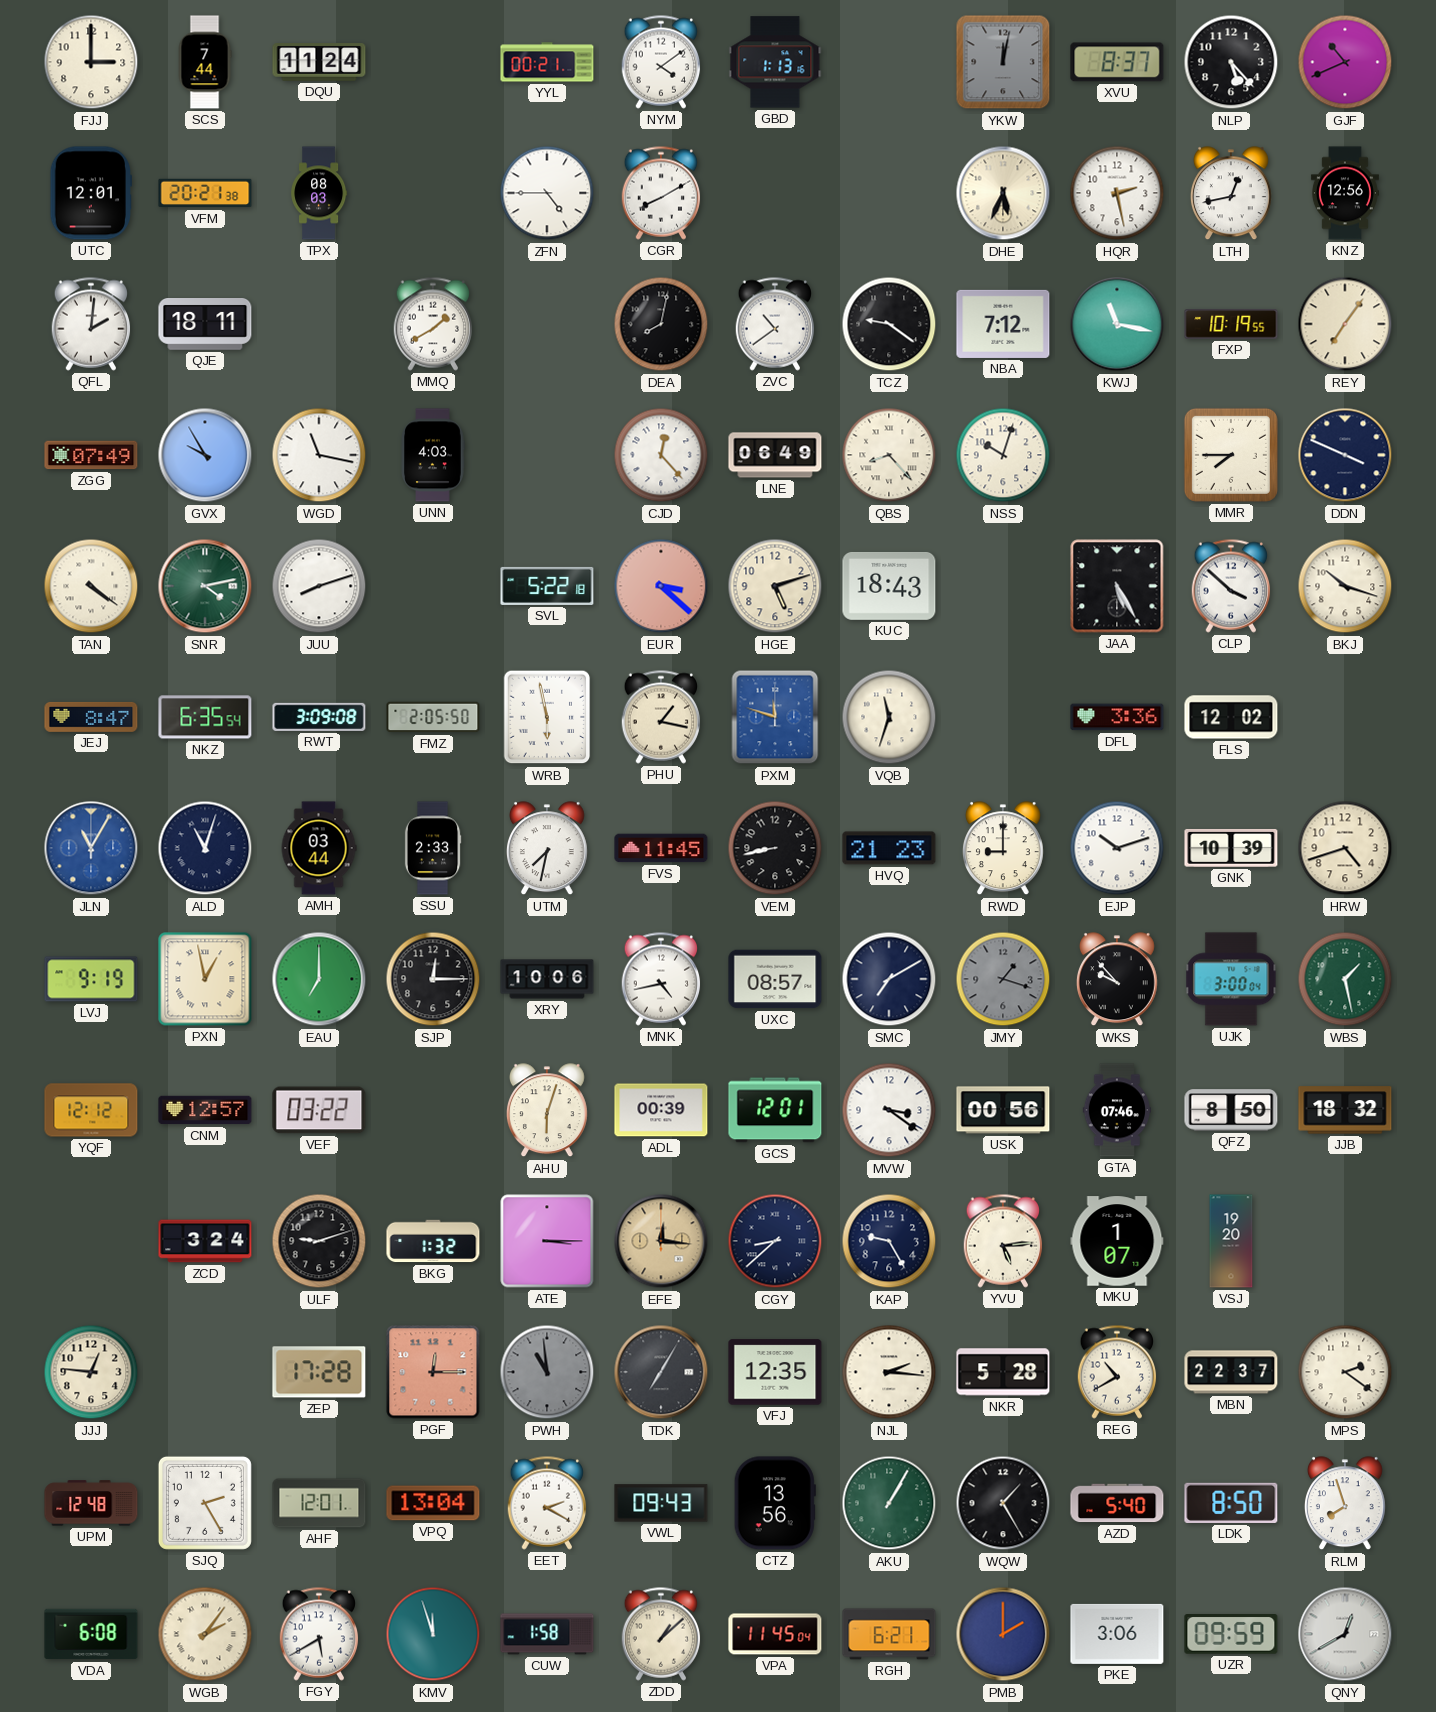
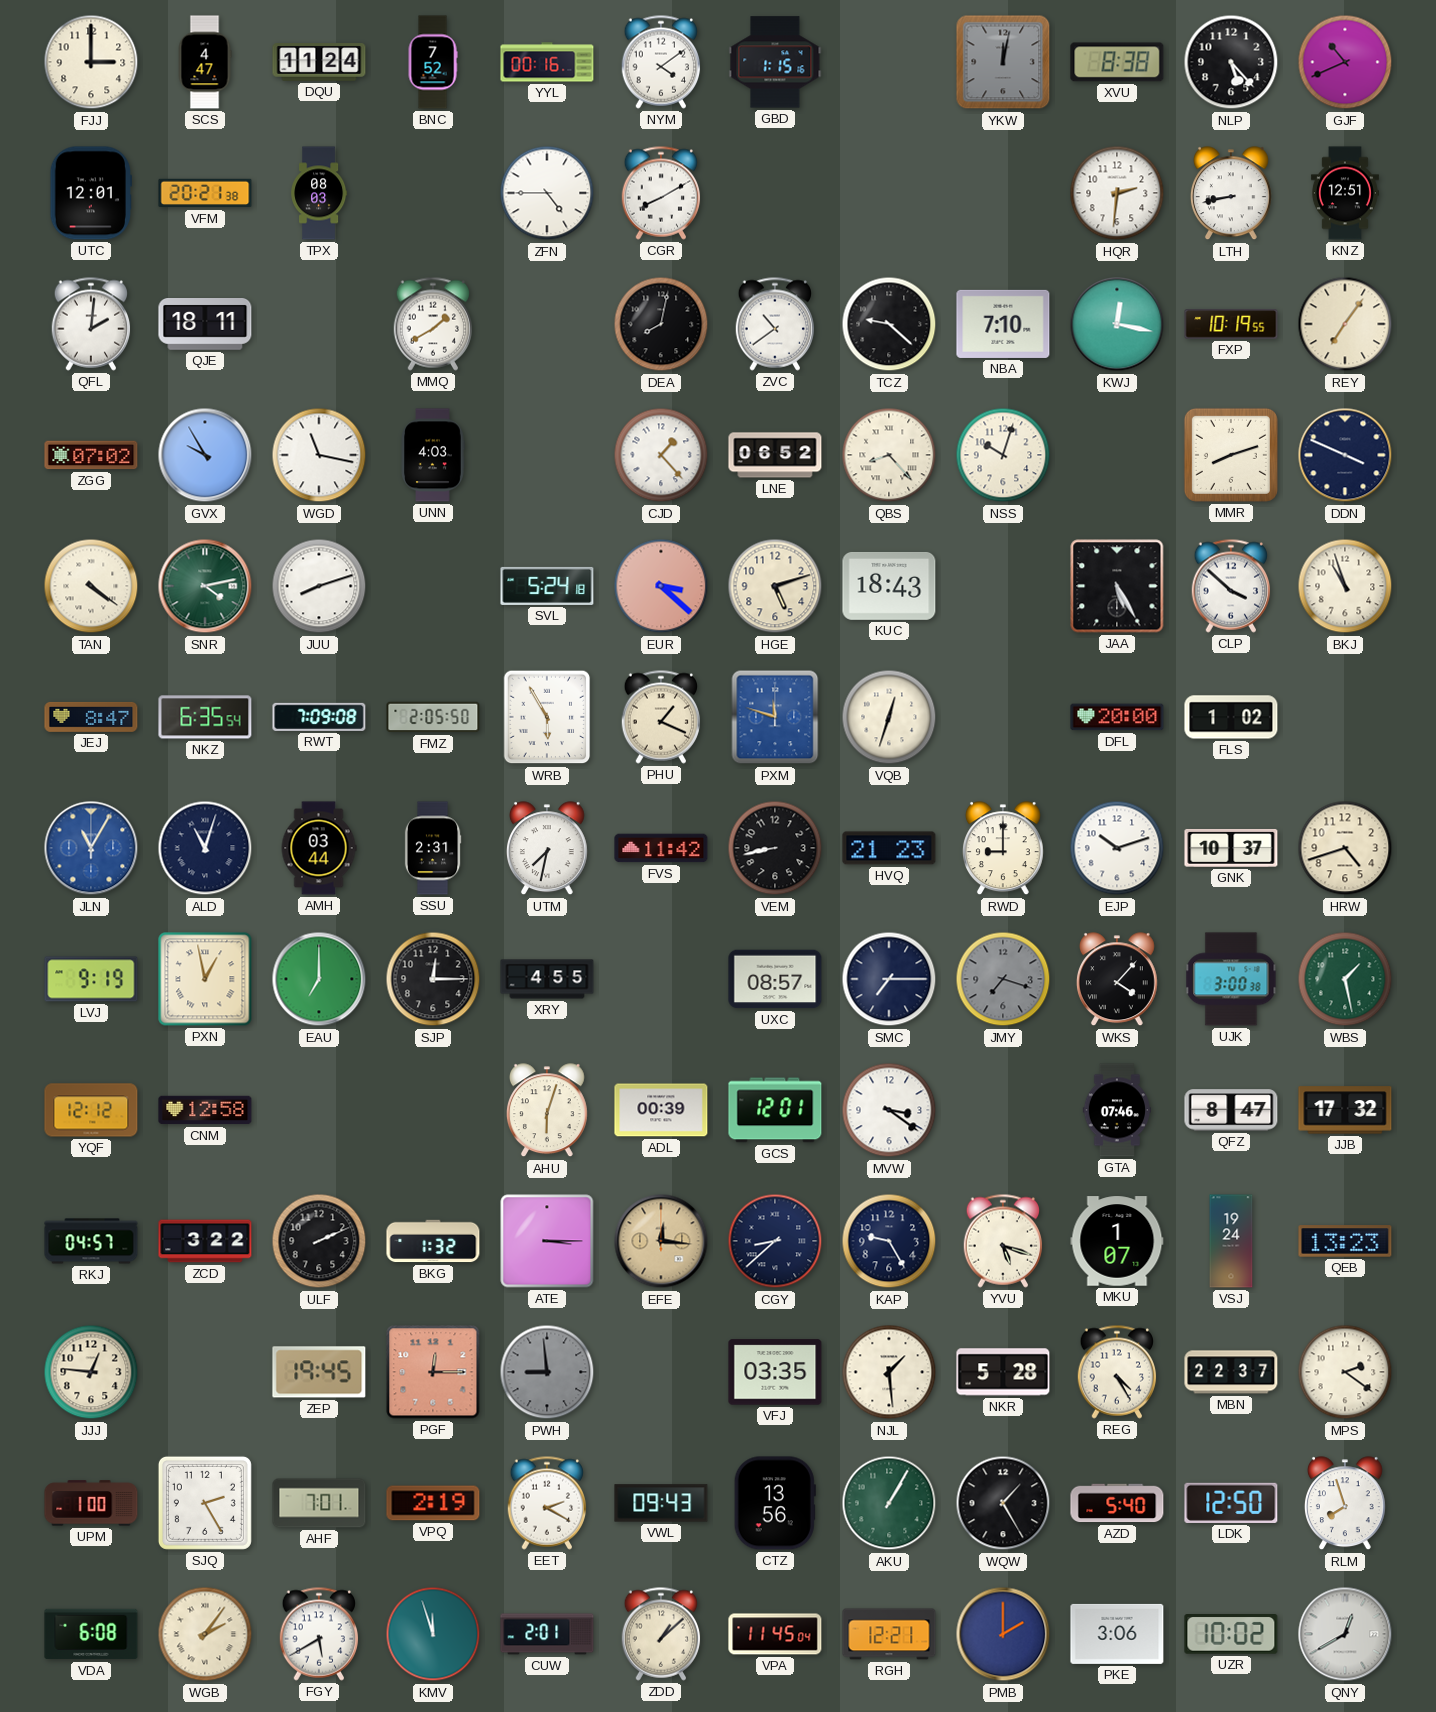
SCS: 7:44 -> 4:47 (205, 62)
BNC: none -> 7:52 (433, 62)
YYL: 00:21 -> 00:16 (547, 62)
GBD: 1:13 -> 1:15 (775, 62)
XVU: 8:37 -> 8:38 (1117, 62)
DHE: 5:34 -> none (1003, 193)
HQR: 2:28 -> 2:31 (1117, 193)
LTH: 12:43 -> 8:43 (1231, 194)
KNZ: 12:56 -> 12:51 (1345, 193)
TCZ: 9:21 -> 9:22 (889, 324)
NBA: 7:12 -> 7:10 (1003, 324)
KWJ: 11:17 -> 12:17 (1117, 324)
ZGG: 07:49 -> 07:02 (91, 455)
CJD: 12:23 -> 1:23 (661, 455)
LNE: 06:49 -> 06:52 (775, 455)
MMR: 7:45 -> 8:12 (1231, 455)
SVL: 5:22 -> 5:24 (547, 586)
BKJ: 10:18 -> 10:57 (1345, 586)
RWT: 3:09 -> 7:09 (319, 717)
WRB: 5:58 -> 5:55 (547, 717)
PHU: 1:17 -> 1:19 (661, 717)
VQB: 11:33 -> 12:33 (889, 717)
DFL: 3:36 -> 20:00 (1117, 717)
FLS: 12:02 -> 1:02 (1231, 717)
SSU: 2:33 -> 2:31 (433, 848)
FVS: 11:45 -> 11:42 (661, 848)
GNK: 10:39 -> 10:37 (1231, 848)
XRY: 10:06 -> 4:55 (547, 979)
MNK: 4:43 -> none (661, 979)
SMC: 7:10 -> 7:15 (889, 979)
JMY: 1:18 -> 7:18 (1003, 979)
WKS: 9:53 -> 4:07 (1117, 980)
UJK: 3:00:04 -> 3:00:38 (1231, 979)
CNM: 12:57 -> 12:58 (205, 1110)
VEF: 03:22 -> none (319, 1110)
USK: 00:56 -> none (1003, 1110)
QFZ: 8:50 -> 8:47 (1231, 1110)
JJB: 18:32 -> 17:32 (1345, 1110)
RKJ: none -> 04:57 (91, 1241)
ZCD: 3:24 -> 3:22 (205, 1241)
ULF: 9:12 -> 2:11 (319, 1241)
YVU: 5:14 -> 5:18 (1003, 1241)
VSJ: 19:20 -> 19:24 (1231, 1241)
QEB: none -> 13:23 (1345, 1241)
ZEP: 17:28 -> 19:45 (319, 1372)
PWH: 10:59 -> 8:59 (547, 1372)
TDK: 7:05 -> none (661, 1372)
VFJ: 12:35 -> 03:35 (775, 1372)
NJL: 2:16 -> 1:29 (889, 1372)
REG: 10:40 -> 4:25 (1117, 1372)
UPM: 12:48 -> 1:00 (91, 1503)
AHF: 12:01 -> 7:01 (319, 1503)
VPQ: 13:04 -> 2:19 (433, 1503)
LDK: 8:50 -> 12:50 (1231, 1503)
CUW: 1:58 -> 2:01 (547, 1634)
RGH: 6:21 -> 12:21 (889, 1634)
UZR: 09:59 -> 10:02 (1231, 1634)
